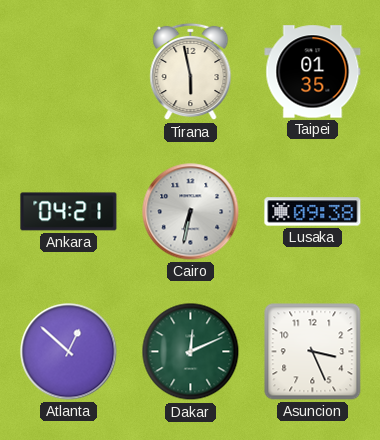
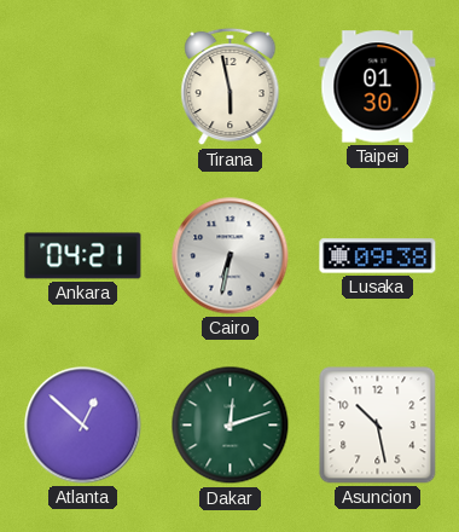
Taipei: 01:35 -> 01:30 (378, 87)
Dakar: 12:11 -> 12:12 (231, 426)
Asuncion: 3:26 -> 10:28 (378, 426)
